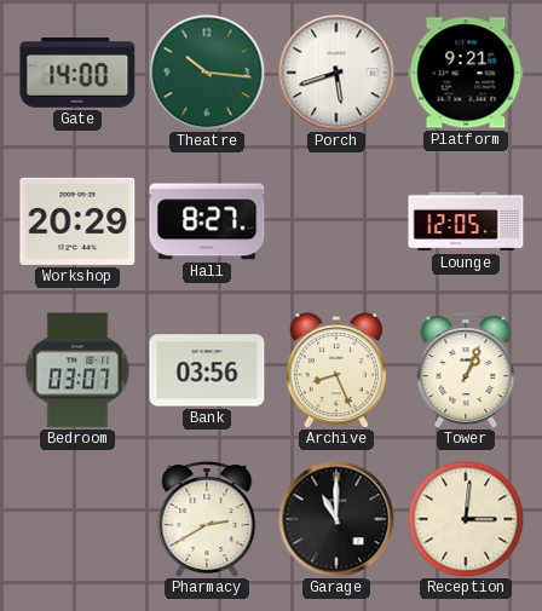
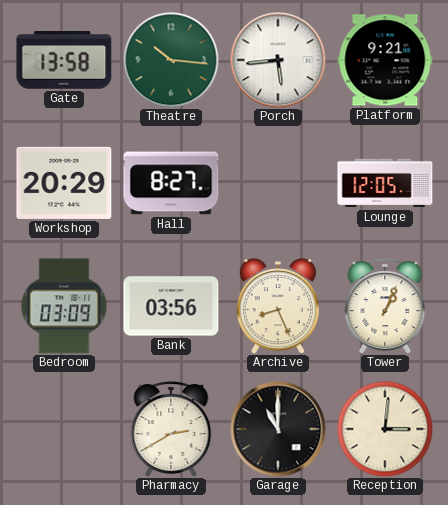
Gate: 14:00 -> 13:58 (64, 61)
Porch: 5:42 -> 5:44 (278, 60)
Bedroom: 03:07 -> 03:09 (64, 306)
